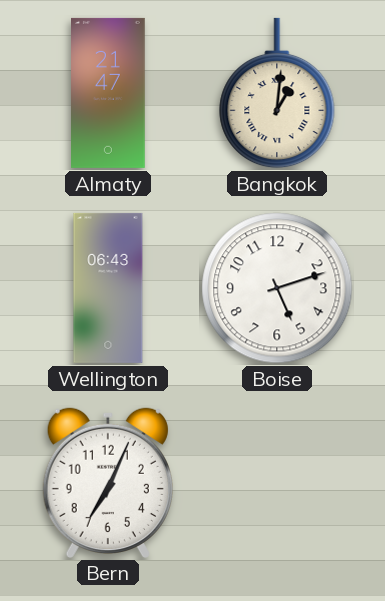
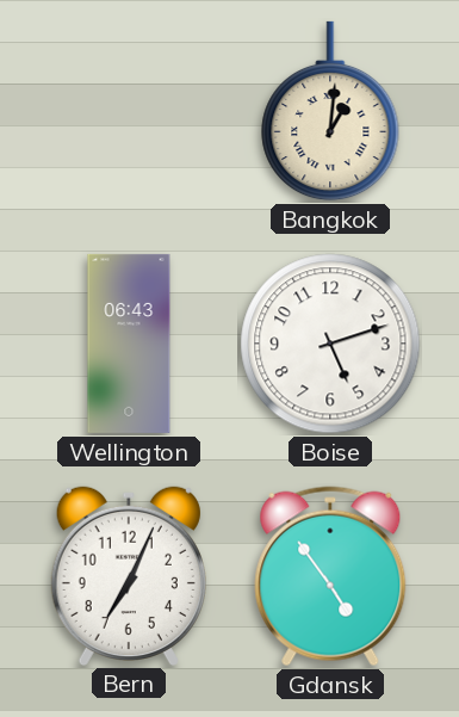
Almaty: 21:47 -> none (109, 93)
Gdansk: none -> 4:54 (330, 576)
